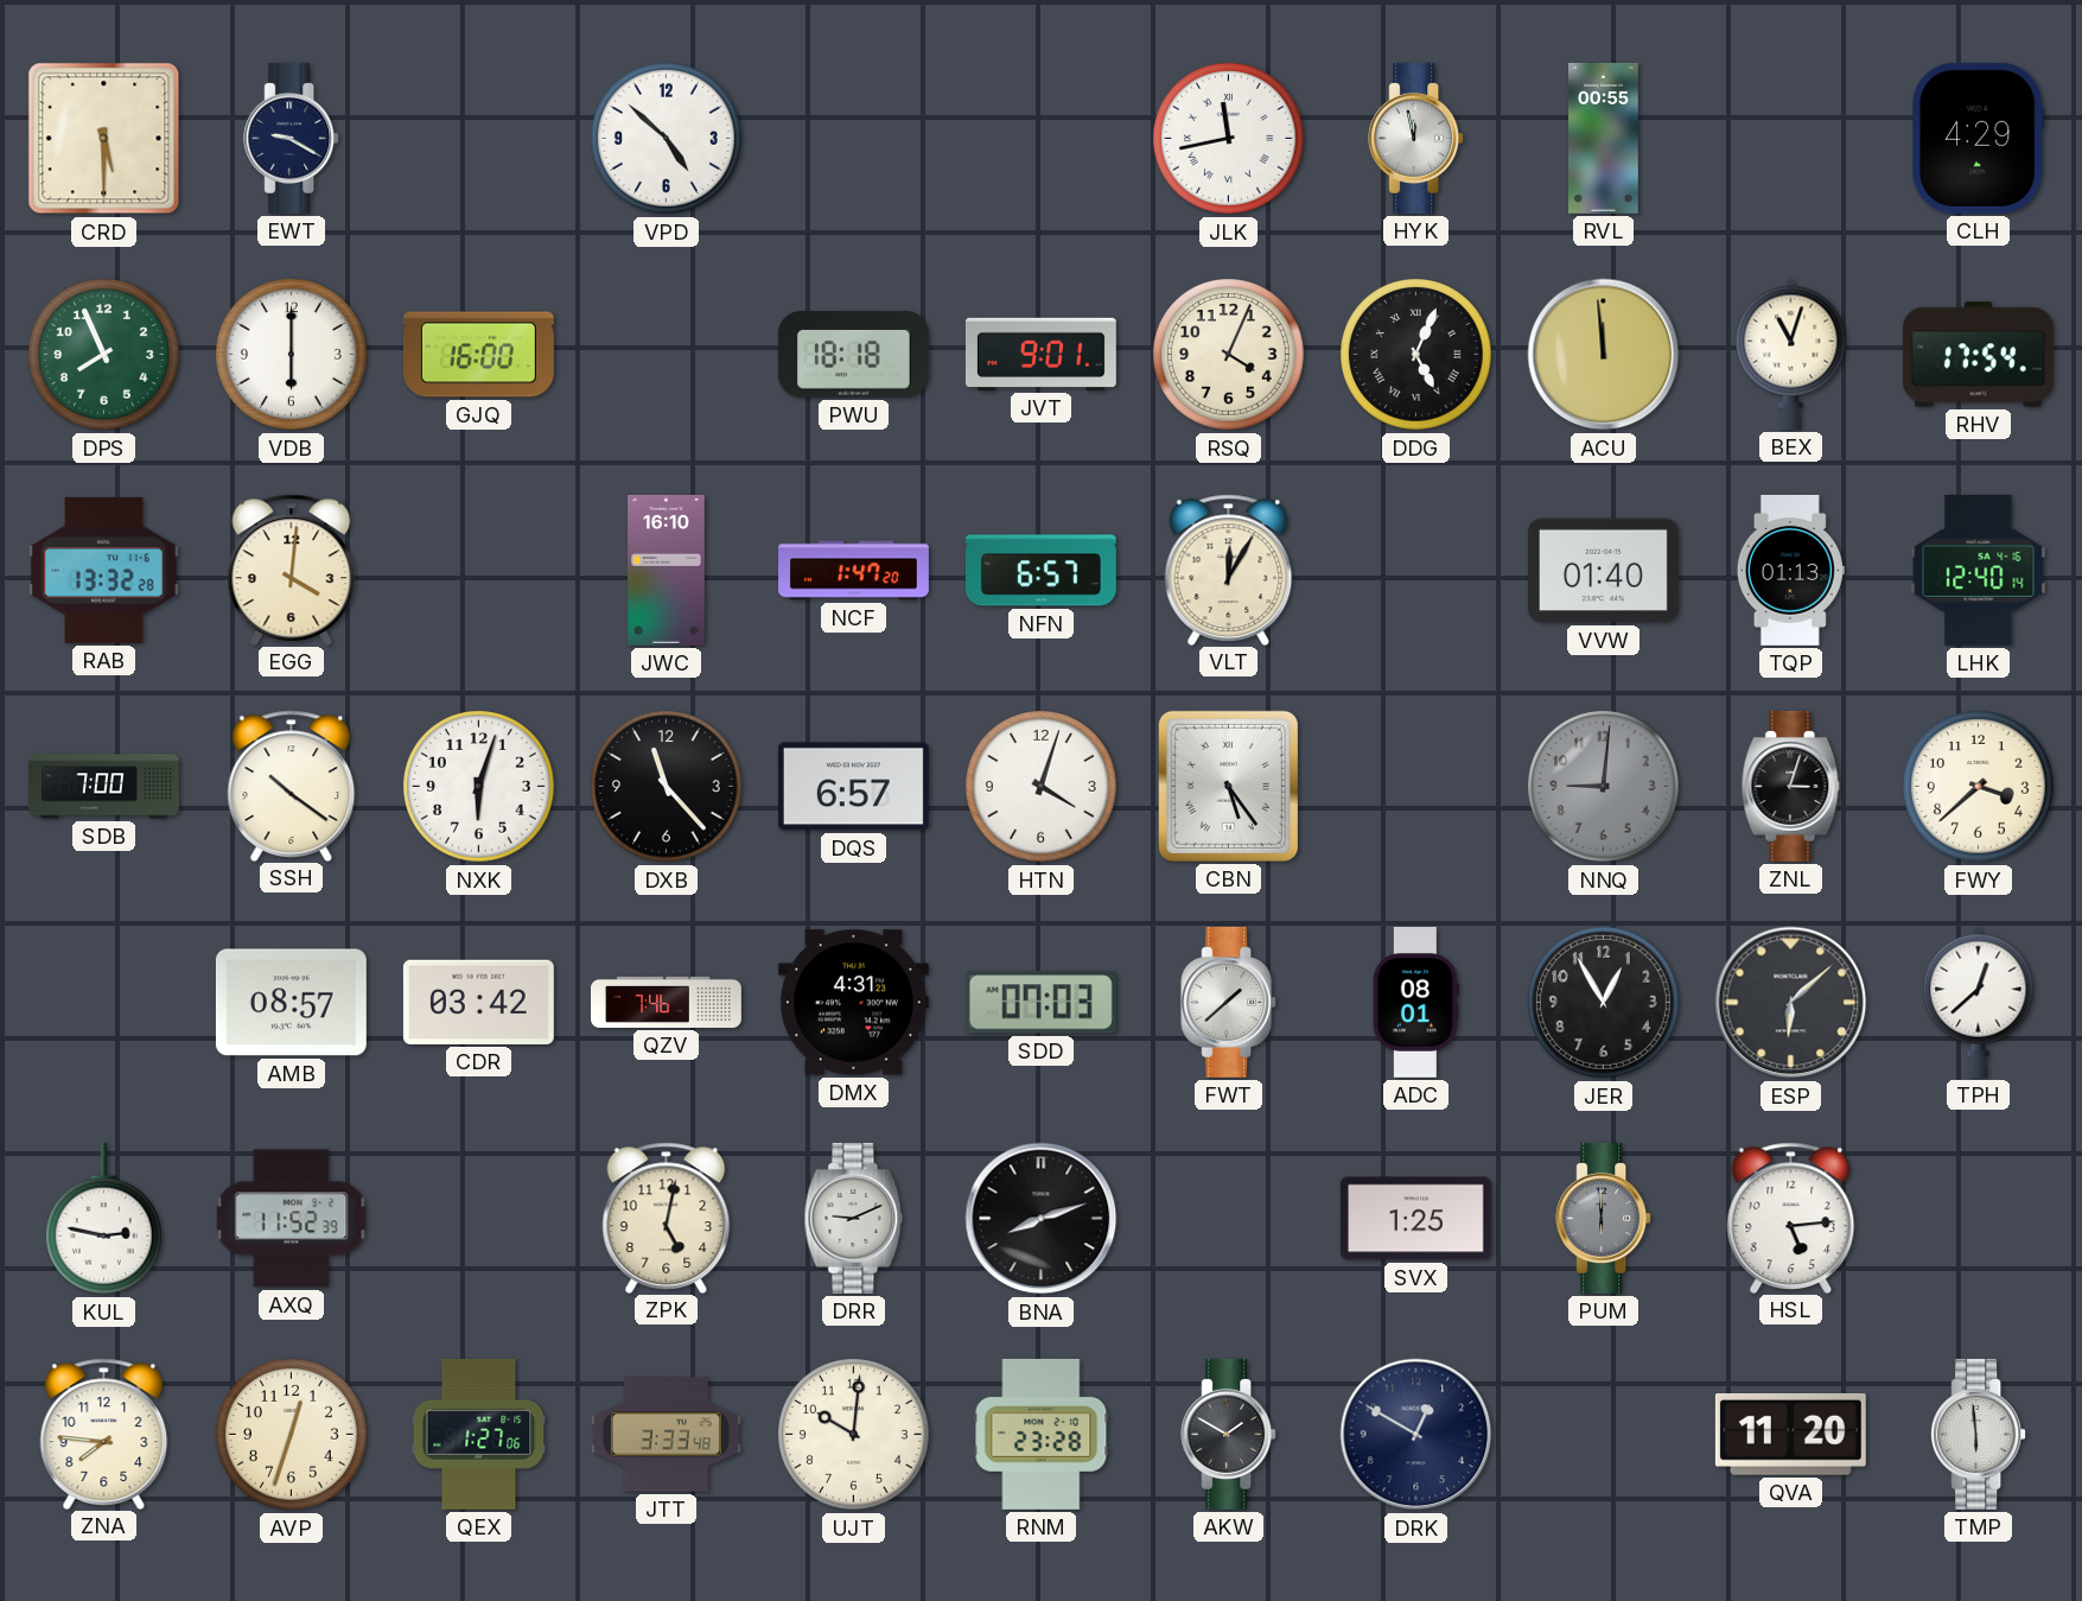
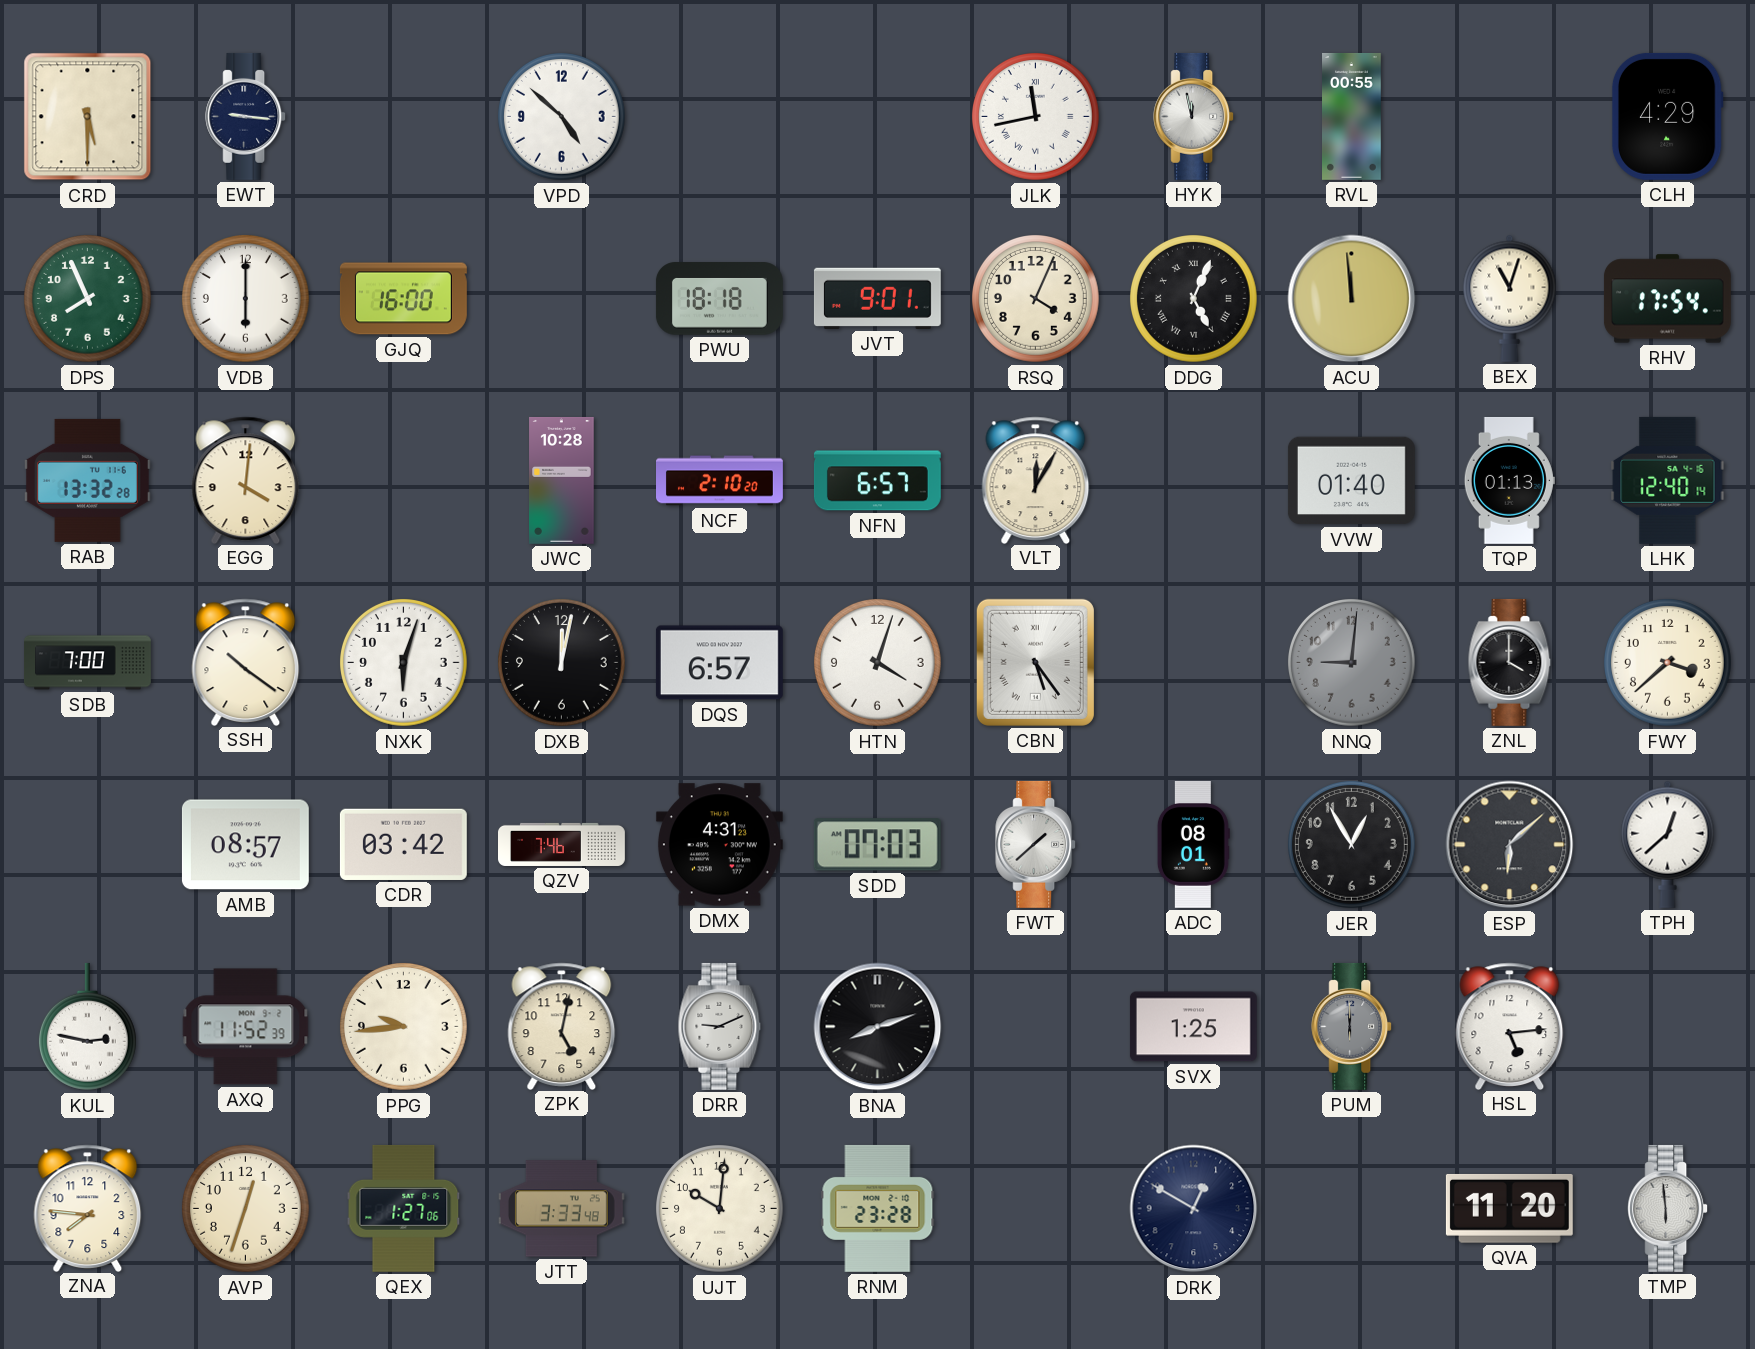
EWT: 9:20 -> 9:16 (246, 116)
JWC: 16:10 -> 10:28 (562, 480)
NCF: 1:47 -> 2:10 (720, 481)
DXB: 11:23 -> 12:02 (562, 663)
ZNL: 3:03 -> 4:00 (1510, 662)
PPG: none -> 9:44 (404, 1027)
AKW: 1:50 -> none (1229, 1434)
